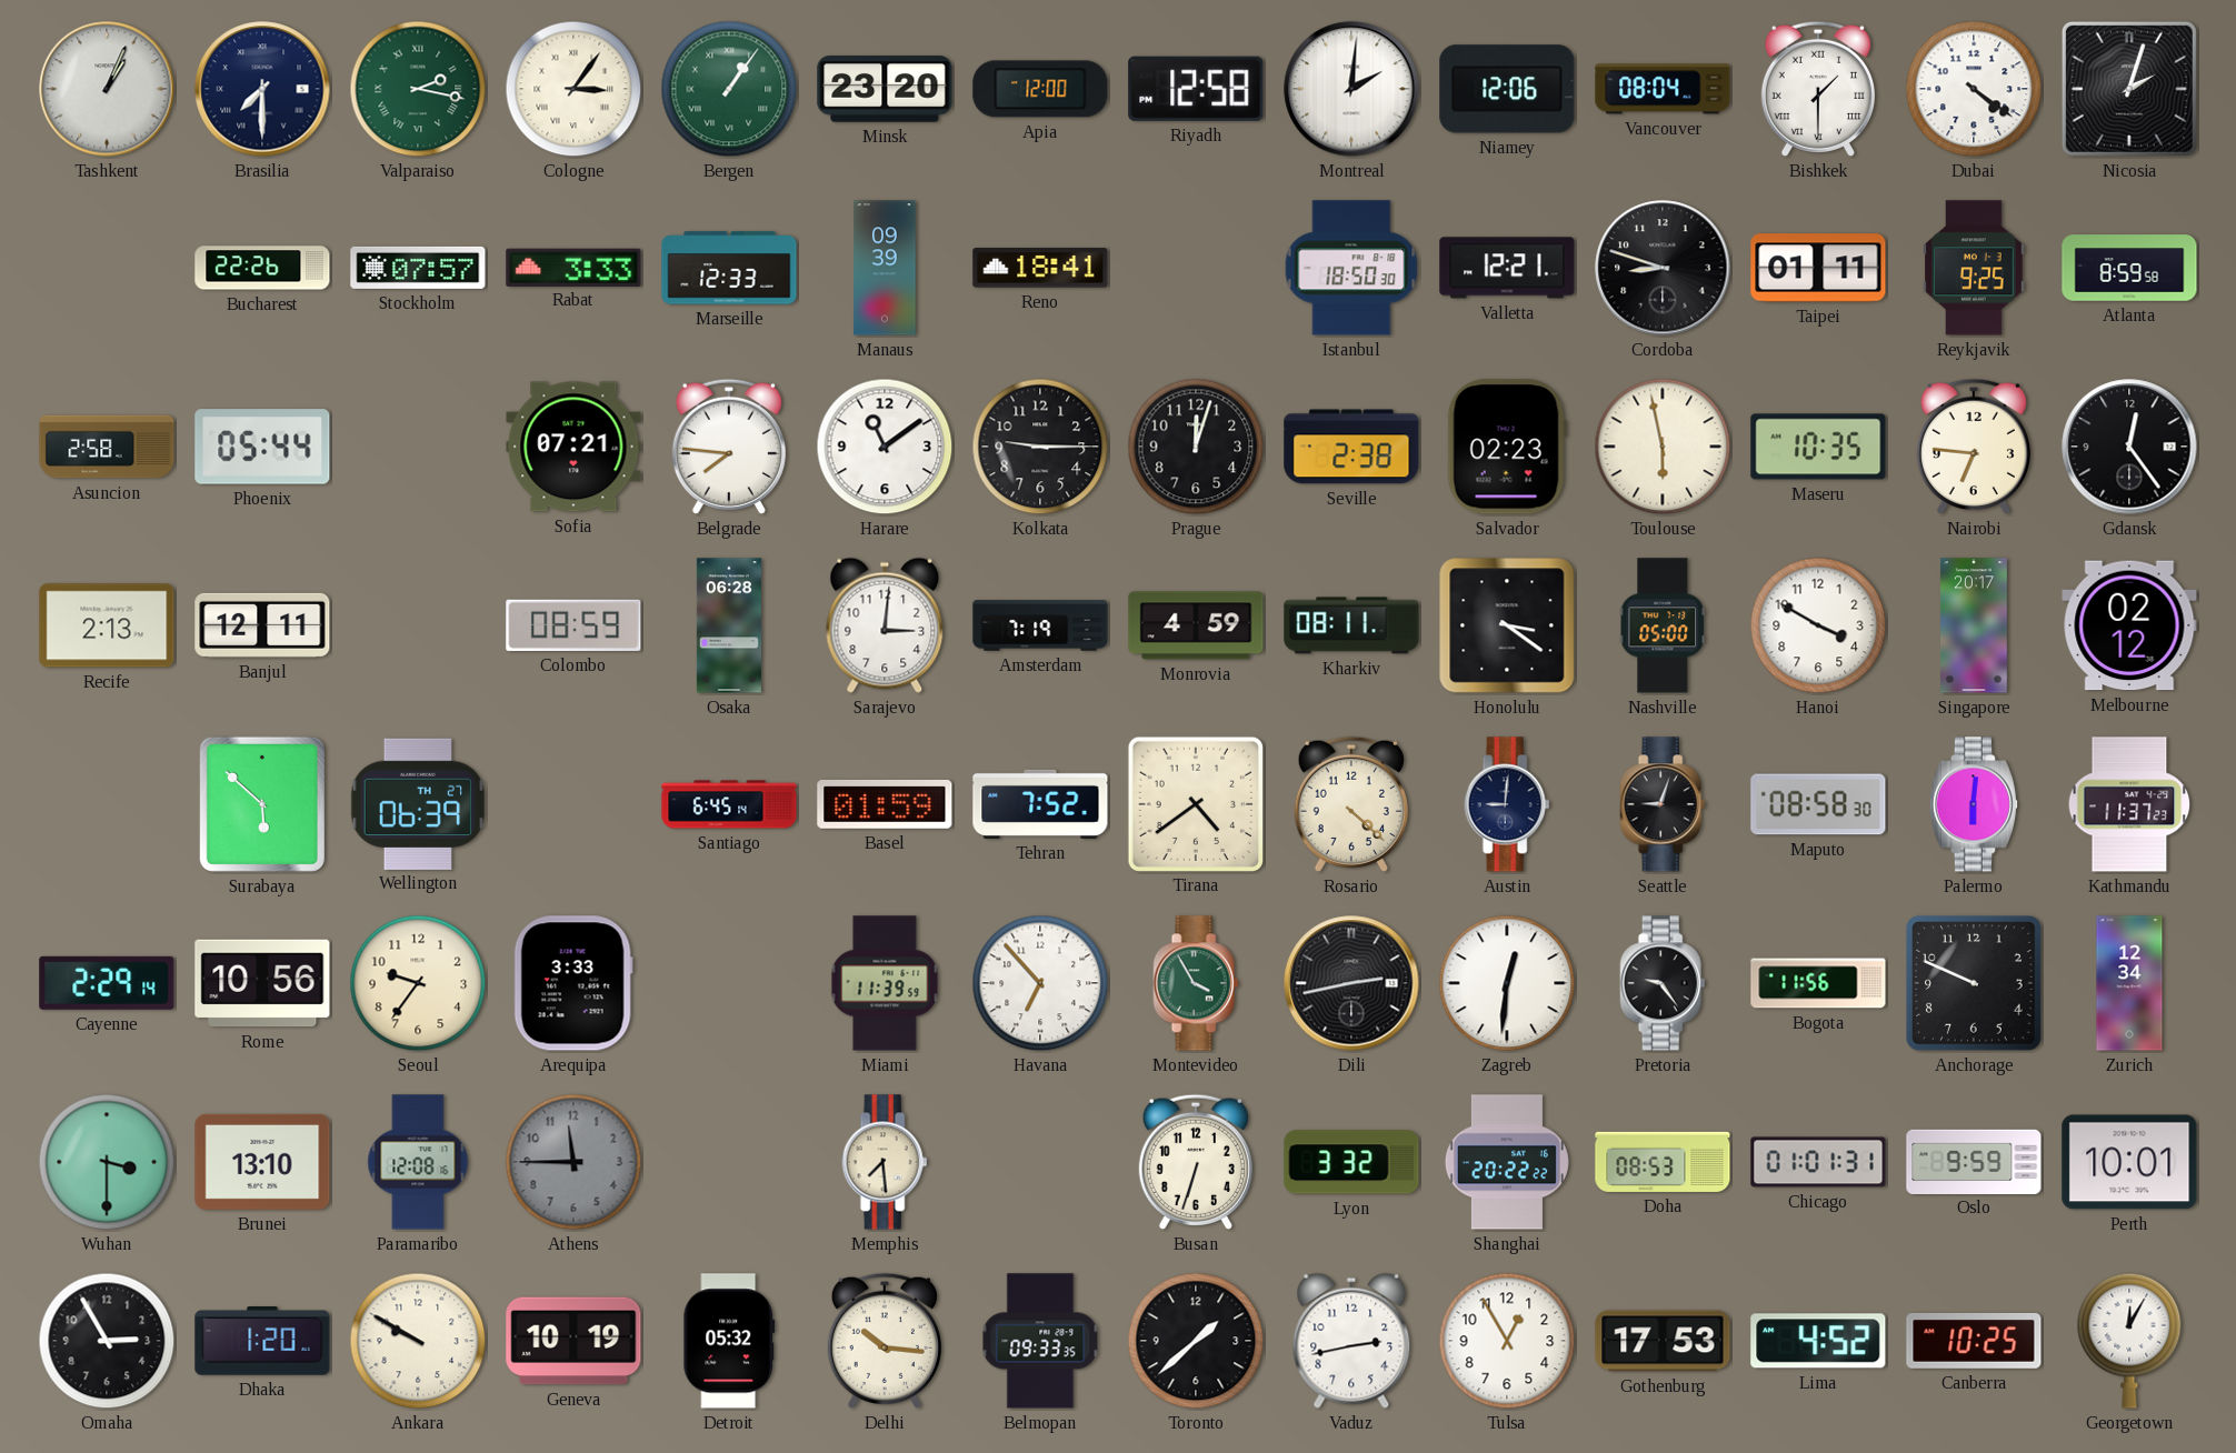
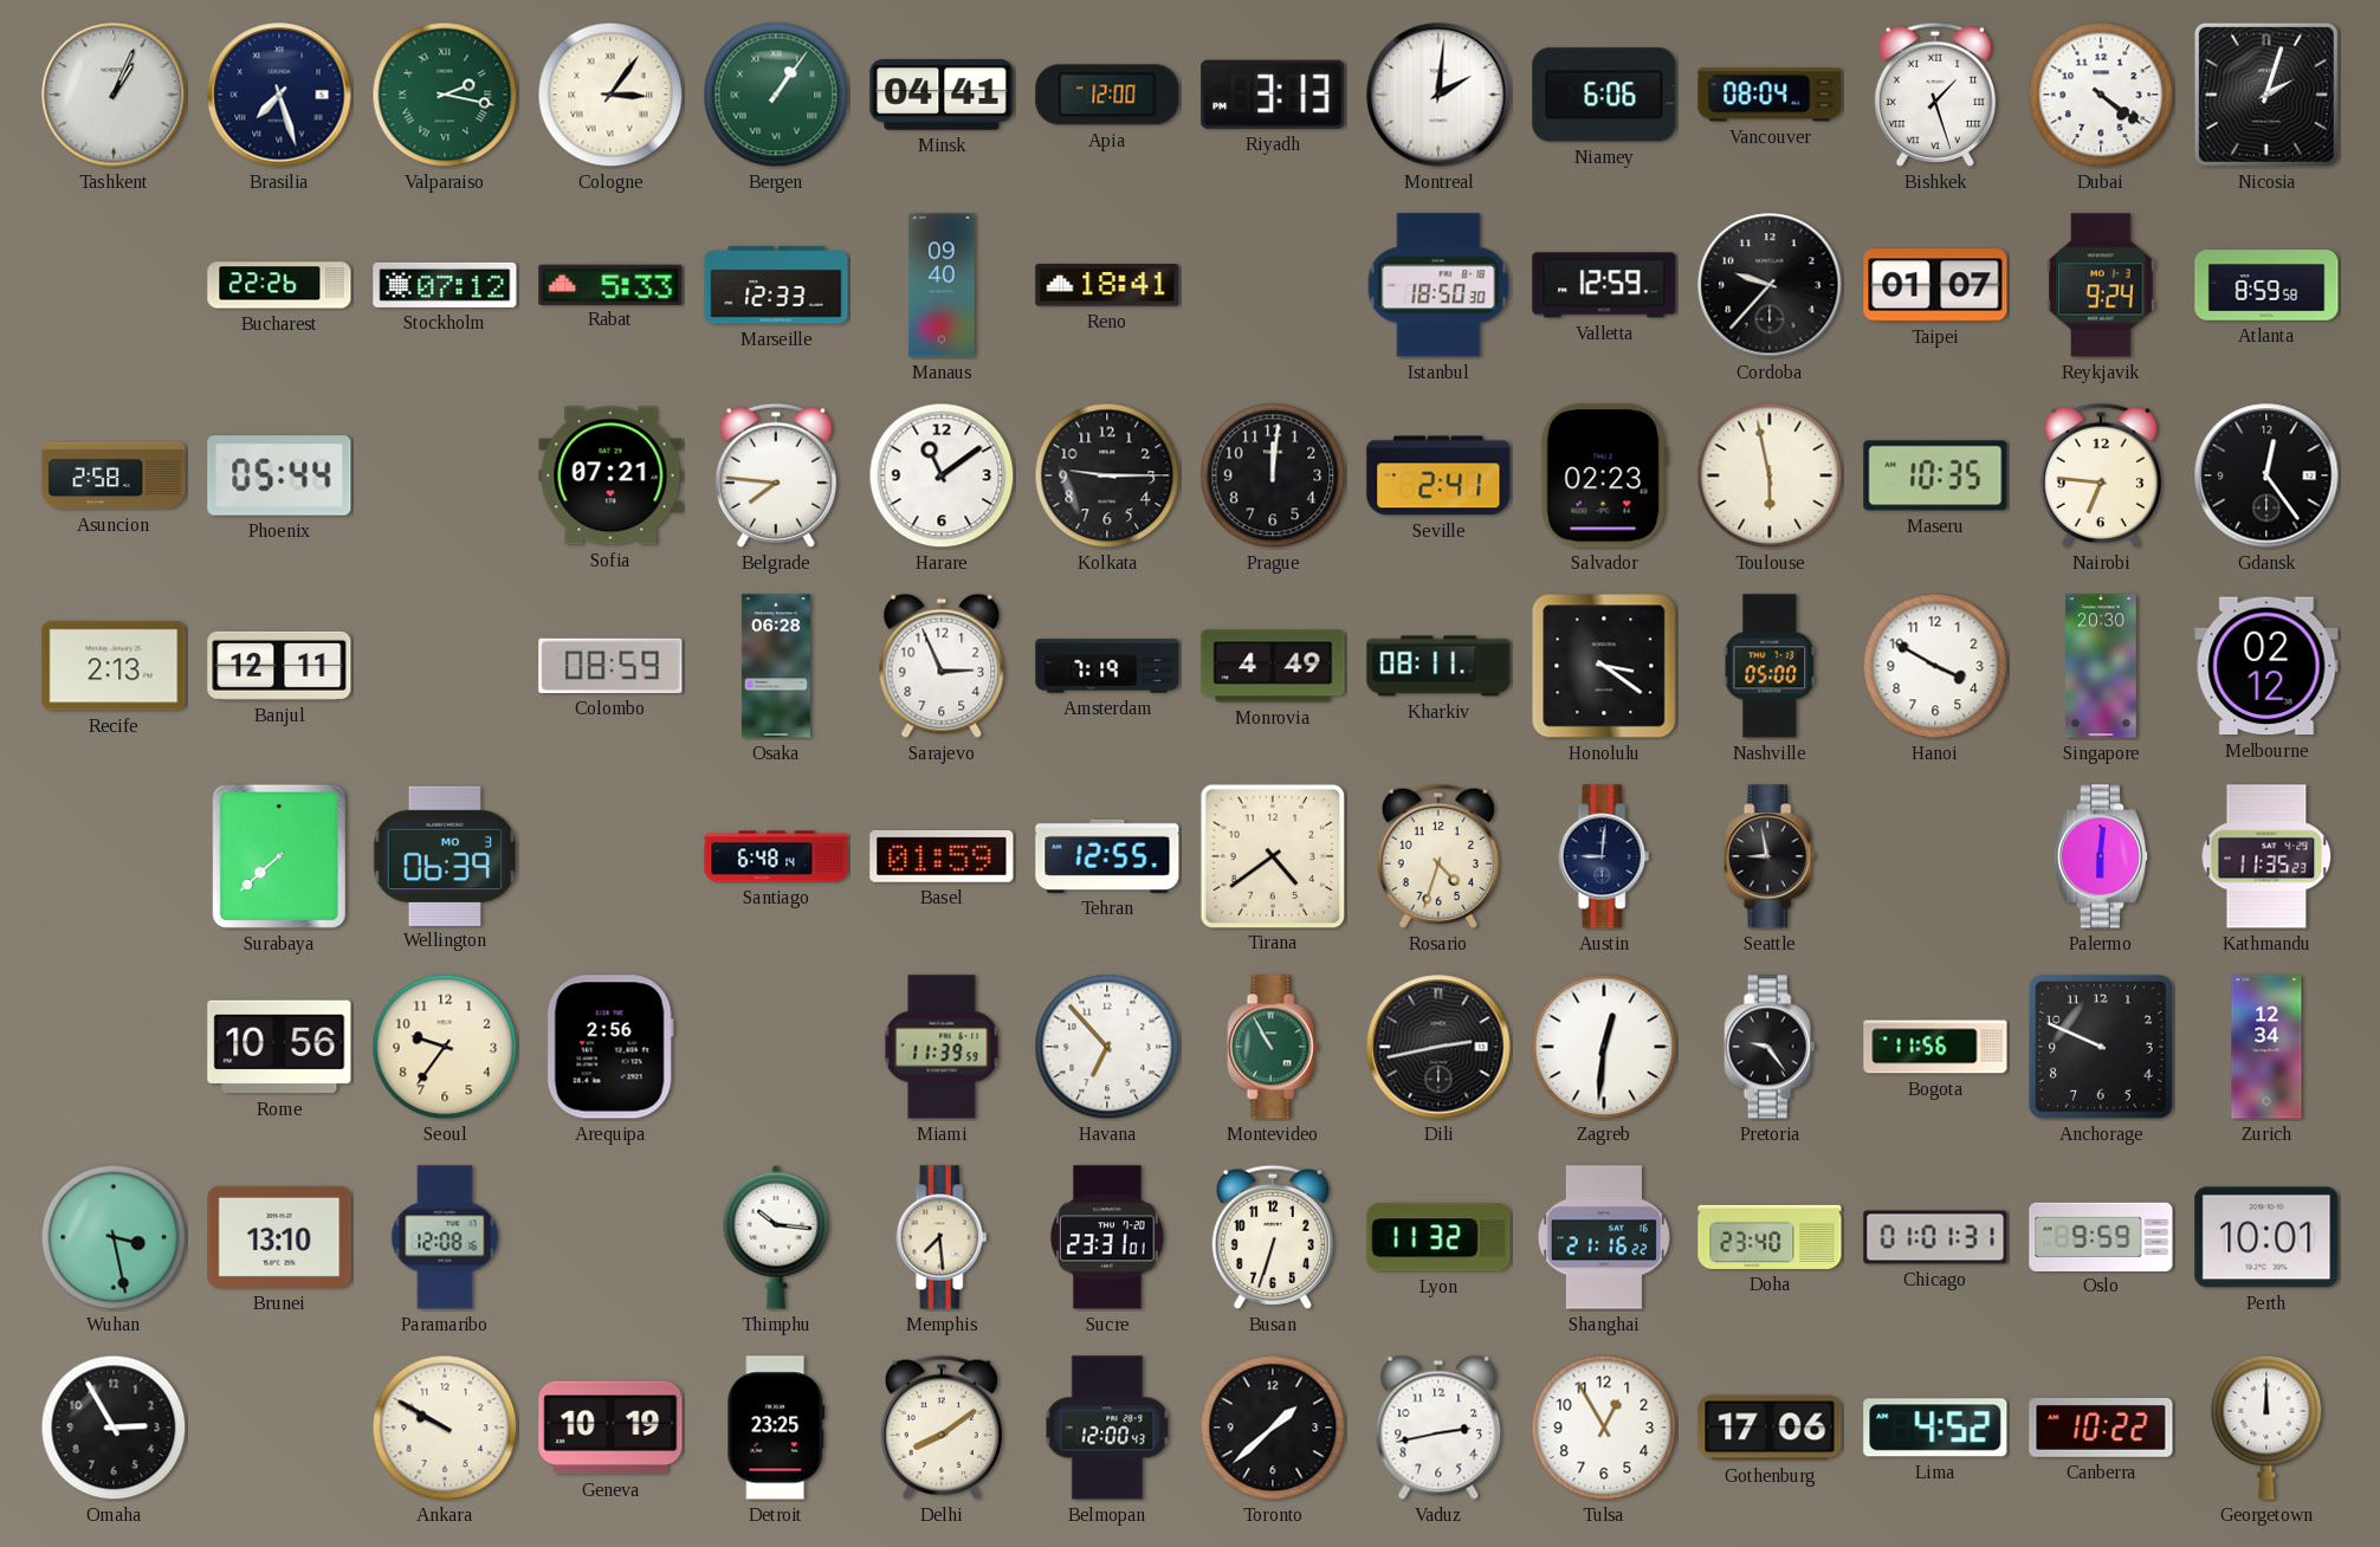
Brasilia: 7:30 -> 7:27 (279, 95)
Minsk: 23:20 -> 04:41 (942, 95)
Riyadh: 12:58 -> 3:13 (1273, 95)
Niamey: 12:06 -> 6:06 (1604, 95)
Bishkek: 1:30 -> 1:27 (1935, 95)
Stockholm: 07:57 -> 07:12 (445, 285)
Rabat: 3:33 -> 5:33 (610, 284)
Manaus: 09:39 -> 09:40 (942, 285)
Valletta: 12:21 -> 12:59 (1604, 285)
Cordoba: 8:48 -> 9:37 (1770, 285)
Taipei: 01:11 -> 01:07 (1935, 285)
Reykjavik: 9:25 -> 9:24 (2101, 285)
Prague: 12:03 -> 12:01 (1273, 475)
Seville: 2:38 -> 2:41 (1438, 475)
Sarajevo: 3:01 -> 2:56 (942, 666)
Monrovia: 4:59 -> 4:49 (1273, 666)
Singapore: 20:17 -> 20:30 (2102, 666)
Surabaya: 5:52 -> 7:38 (279, 856)
Wellington date: TH 27 -> MO 3 (445, 855)
Santiago: 6:45 -> 6:48 (776, 856)
Tehran: 7:52 -> 12:55 (1107, 856)
Rosario: 4:22 -> 4:33 (1438, 856)
Seattle: 9:03 -> 8:58 (1770, 856)
Maputo: 08:58 -> none (1818, 804)
Kathmandu: 11:37 -> 11:35 (2266, 856)
Cayenne: 2:29 -> none (107, 983)
Arequipa: 3:33 -> 2:56 (610, 1047)
Montevideo: 3:55 -> 10:55 (1273, 1047)
Wuhan: 3:30 -> 3:28 (114, 1237)
Athens: 11:45 -> none (573, 1162)
Thimphu: none -> 10:16 (776, 1237)
Sucre: none -> 23:31 (1107, 1237)
Lyon: 3:32 -> 11:32 (1438, 1237)
Shanghai: 20:22 -> 21:16 (1604, 1237)
Doha: 08:53 -> 23:40 (1770, 1237)
Dhaka: 1:20 -> none (262, 1341)
Detroit: 05:32 -> 23:25 (776, 1428)
Delhi: 10:16 -> 8:09 (942, 1428)
Belmopan: 09:33 -> 12:00 (1107, 1428)
Gothenburg: 17:53 -> 17:06 (1770, 1428)
Canberra: 10:25 -> 10:22 (2101, 1429)
Georgetown: 12:05 -> 12:00 (2266, 1428)
